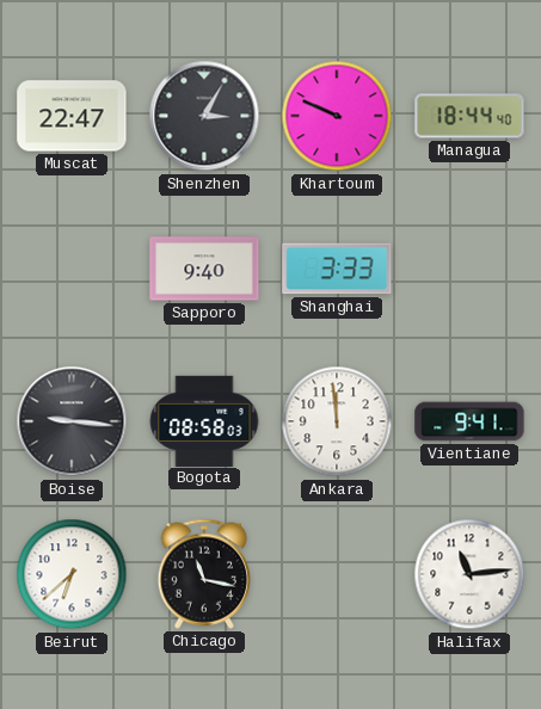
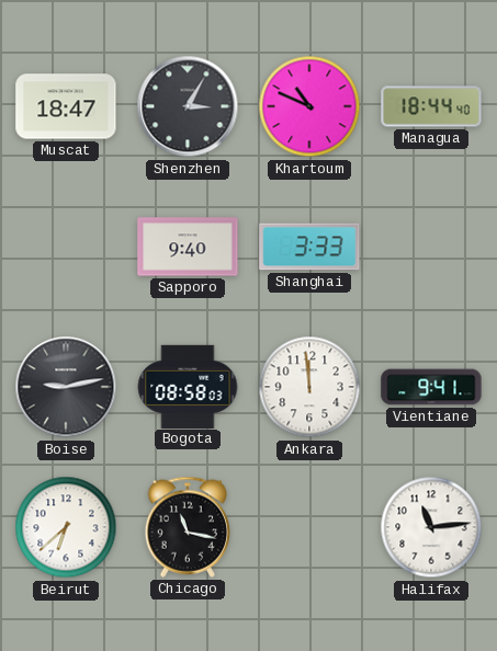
Muscat: 22:47 -> 18:47 (66, 106)
Khartoum: 9:49 -> 10:49 (309, 106)
Boise: 9:16 -> 9:13 (66, 387)
